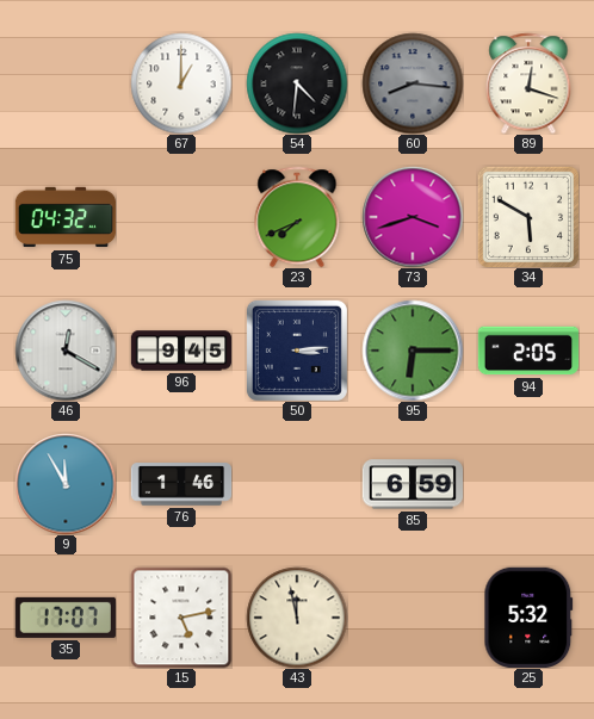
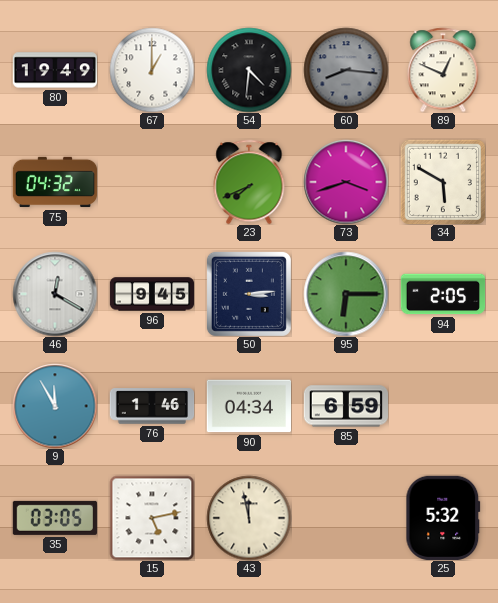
80: none -> 19:49 (54, 70)
89: 12:18 -> 12:49 (443, 70)
90: none -> 04:34 (248, 406)
35: 17:07 -> 03:05 (55, 518)
